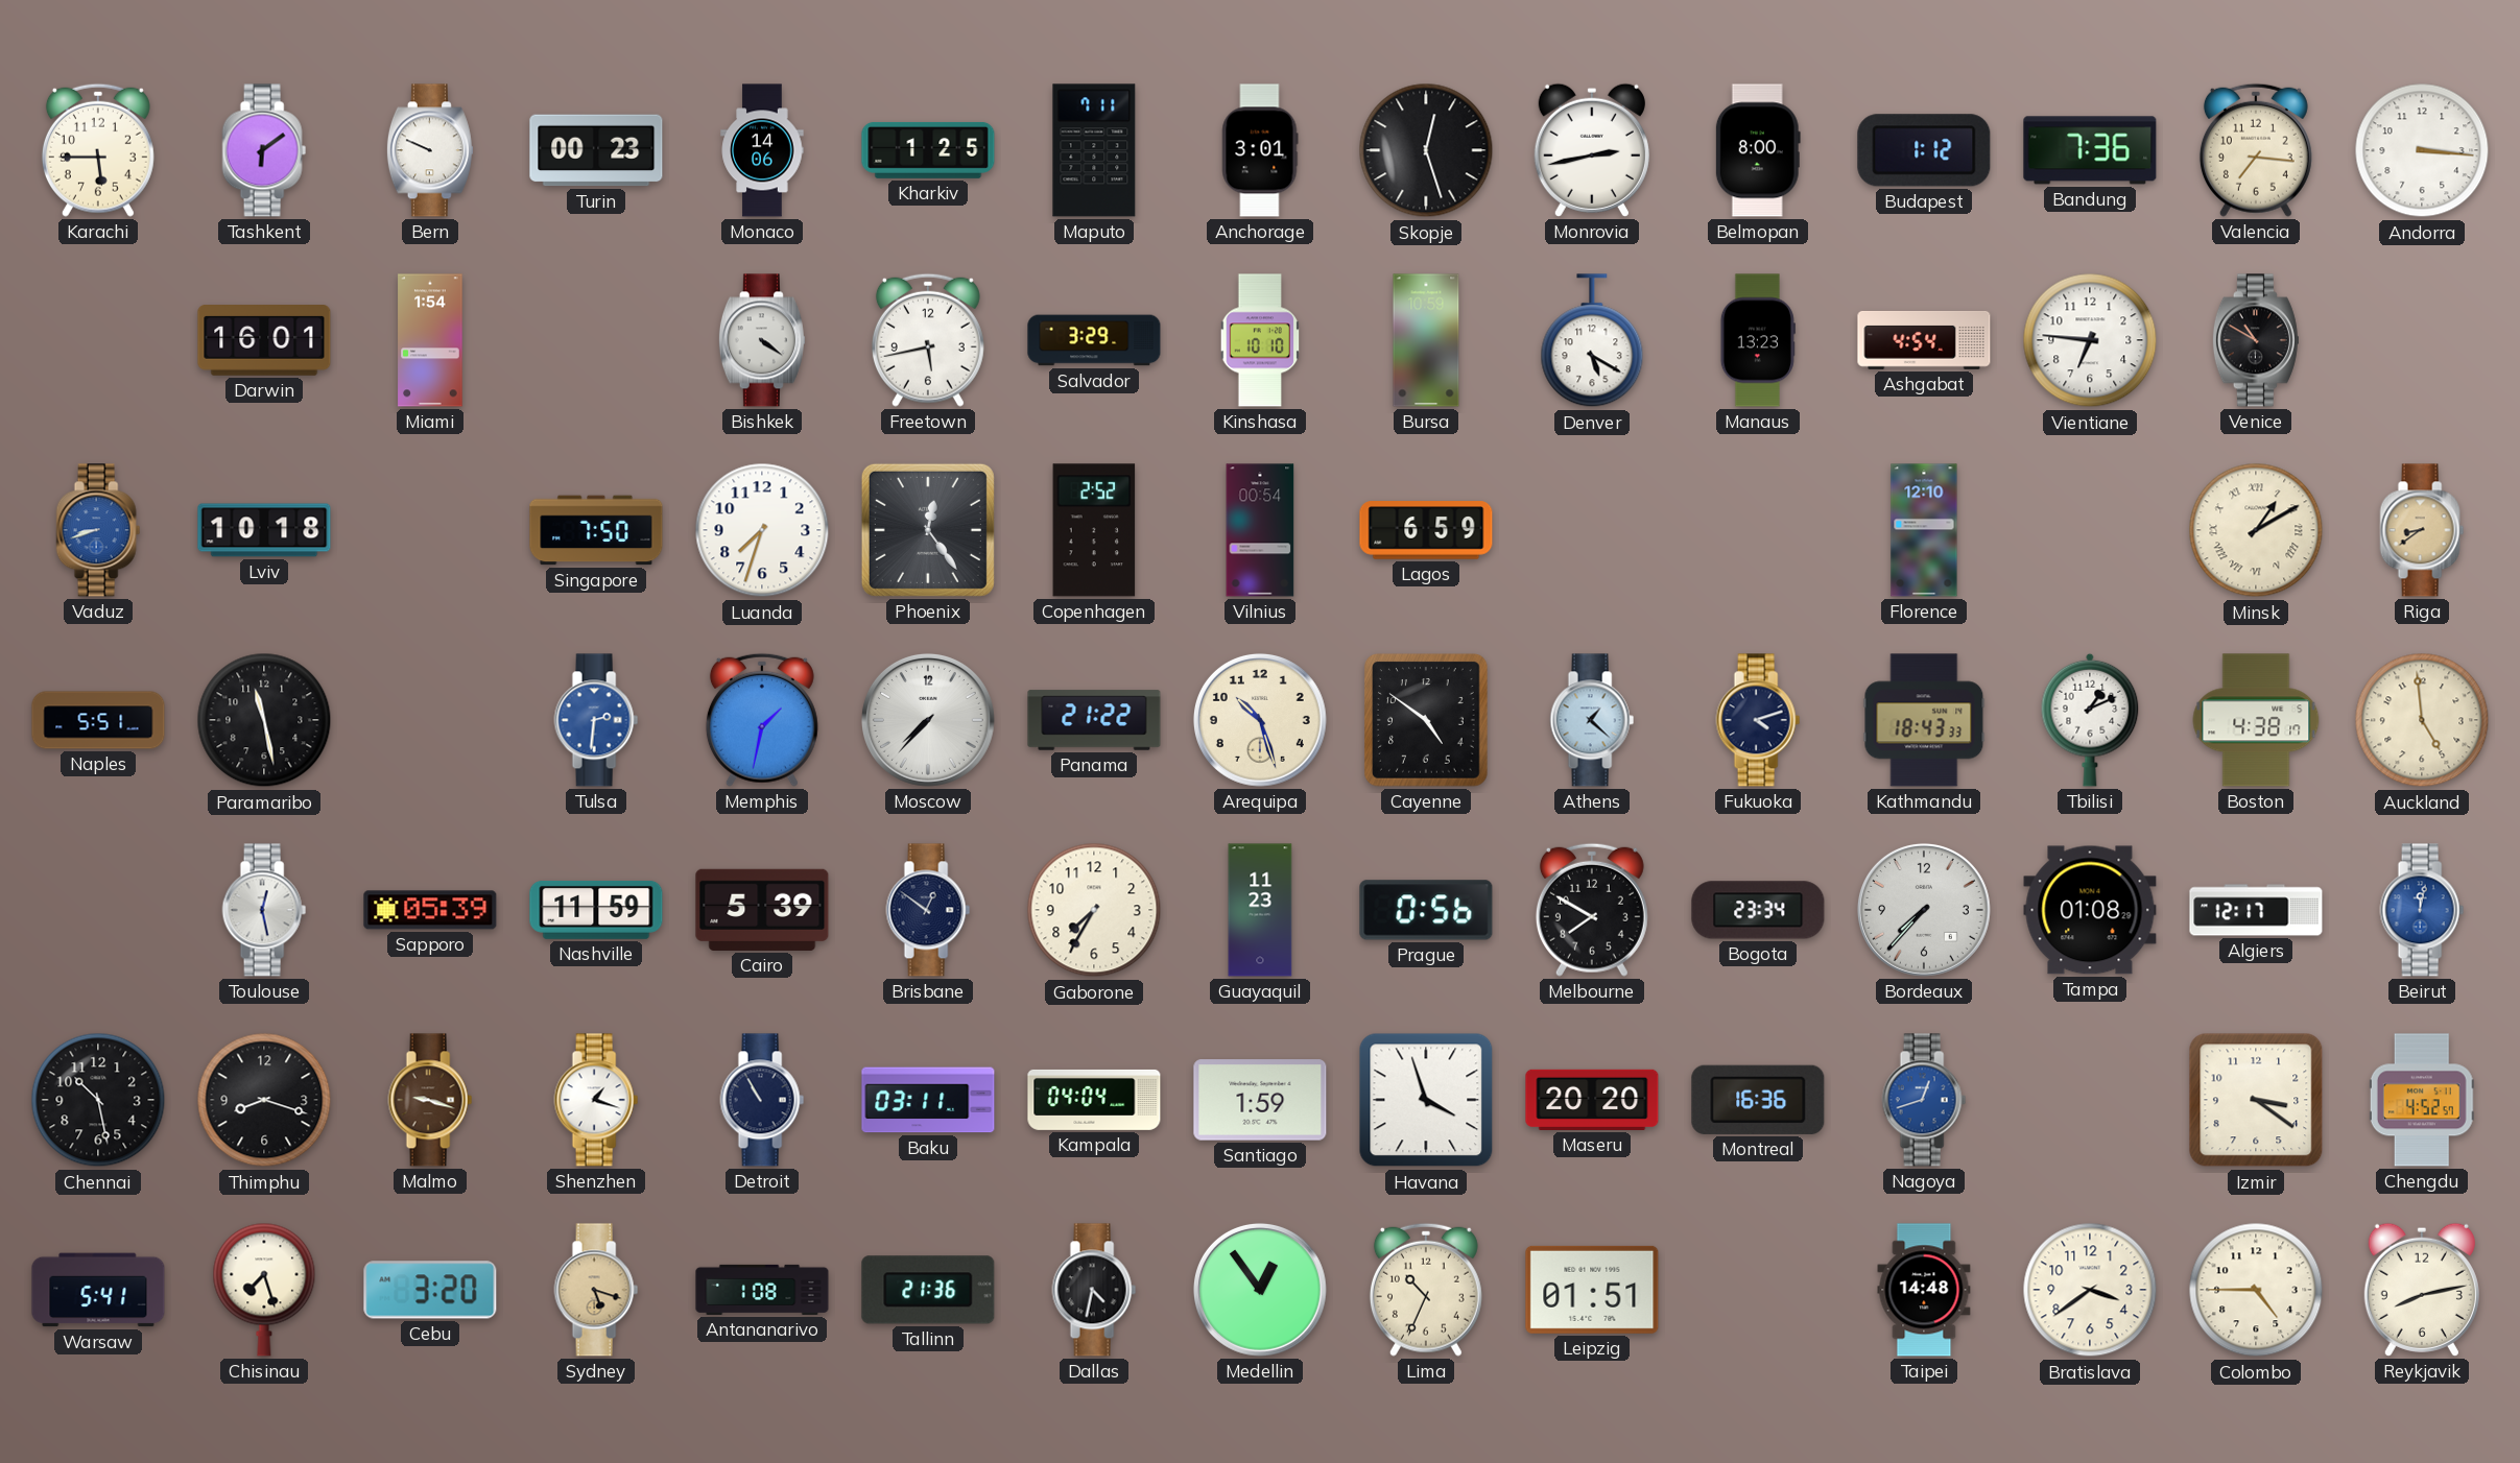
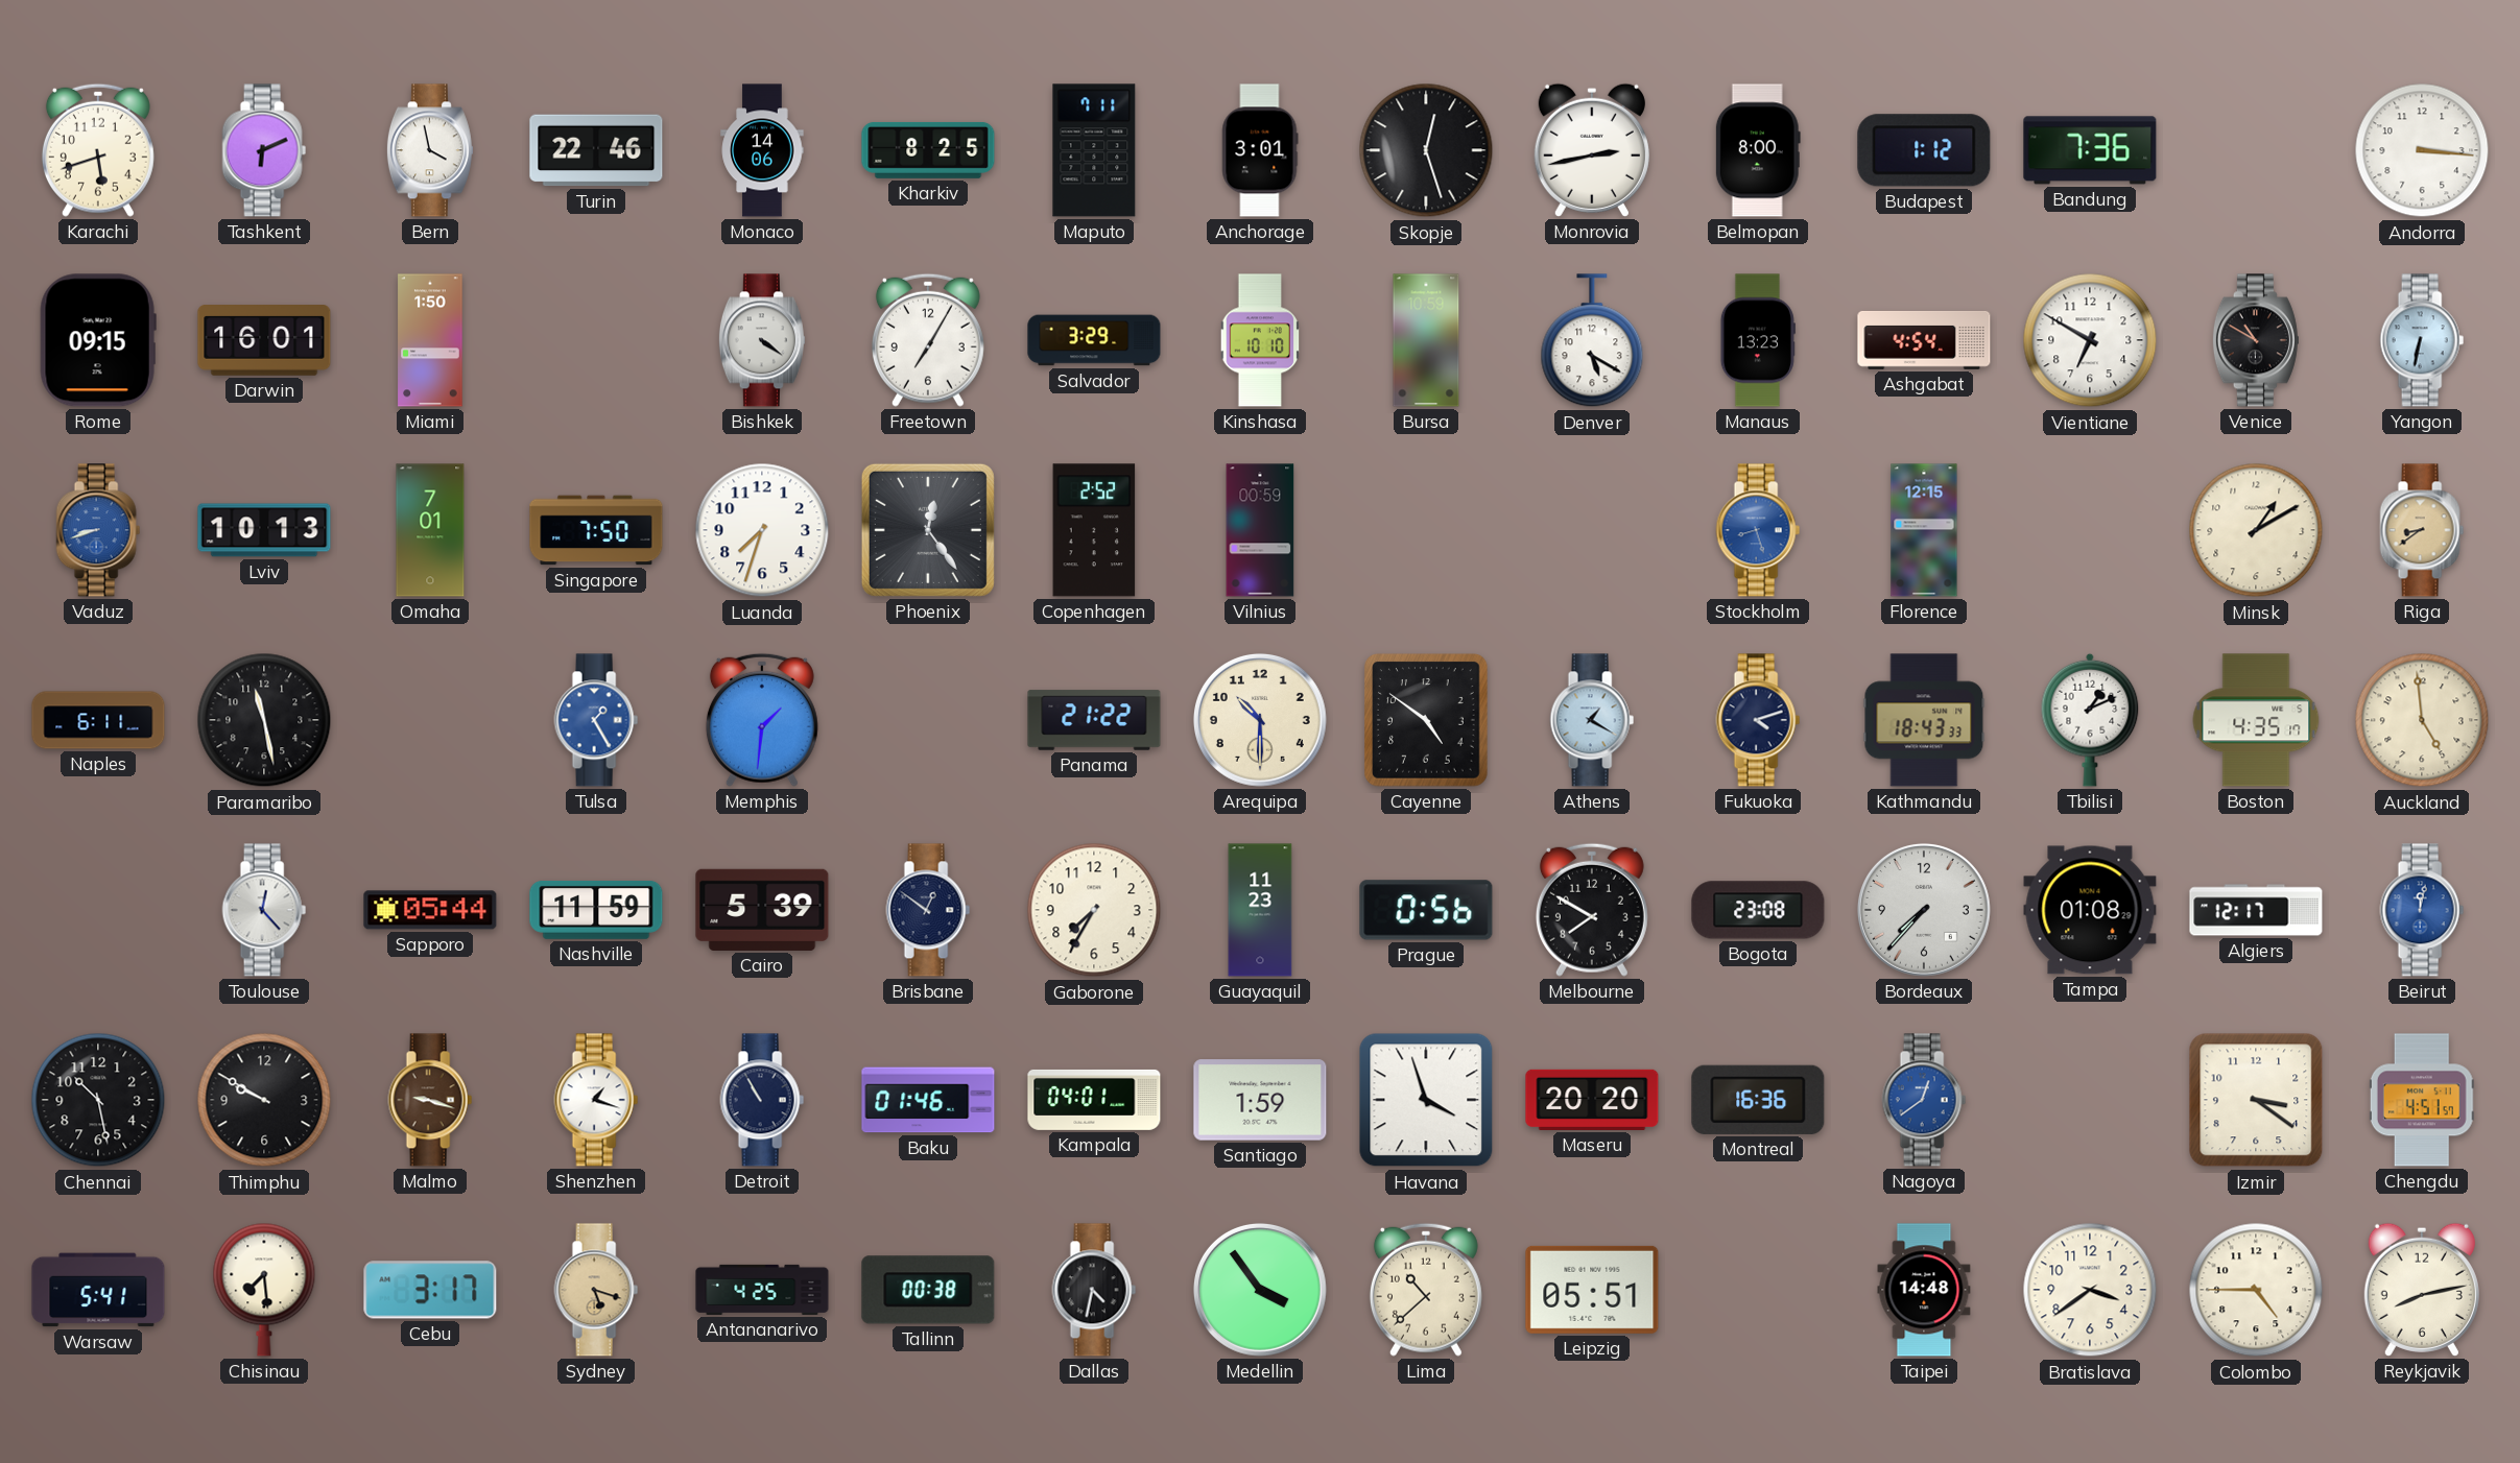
Karachi: 5:45 -> 5:42 (98, 150)
Tashkent: 6:09 -> 6:11 (264, 150)
Bern: 9:49 -> 3:58 (430, 150)
Turin: 00:23 -> 22:46 (596, 150)
Kharkiv: 1:25 -> 8:25 (928, 150)
Valencia: 7:16 -> none (2256, 150)
Rome: none -> 09:15 (98, 340)
Miami: 1:54 -> 1:50 (430, 340)
Freetown: 5:43 -> 7:05 (928, 340)
Vientiane: 6:46 -> 6:50 (2090, 340)
Yangon: none -> 6:32 (2422, 340)
Lviv: 10:18 -> 10:13 (264, 530)
Omaha: none -> 7:01 (430, 530)
Vilnius: 00:54 -> 00:59 (1260, 530)
Lagos: 6:59 -> none (1426, 530)
Stockholm: none -> 8:27 (1758, 530)
Florence: 12:10 -> 12:15 (1924, 530)
Minsk numerals: Roman -> Arabic (2256, 530)
Naples: 5:51 -> 6:11 (98, 720)
Tulsa: 2:31 -> 1:25 (596, 720)
Memphis: 1:32 -> 1:31 (762, 720)
Moscow: 7:37 -> none (928, 720)
Arequipa: 10:27 -> 10:30 (1260, 720)
Athens: 1:22 -> 1:20 (1592, 720)
Boston: 4:38 -> 4:35 (2256, 720)
Toulouse: 12:28 -> 12:23 (264, 910)
Sapporo: 05:39 -> 05:44 (430, 910)
Bogota: 23:34 -> 23:08 (1758, 910)
Thimphu: 8:18 -> 9:50 (264, 1100)
Baku: 03:11 -> 01:46 (928, 1100)
Kampala: 04:04 -> 04:01 (1094, 1100)
Nagoya: 12:42 -> 12:39 (1924, 1100)
Chengdu: 4:52 -> 4:51 (2422, 1100)
Chisinau: 7:27 -> 7:29 (264, 1290)
Cebu: 3:20 -> 3:17 (430, 1290)
Antananarivo: 1:08 -> 4:25 (762, 1290)
Tallinn: 21:36 -> 00:38 (928, 1290)
Medellin: 12:54 -> 3:54 (1260, 1290)
Lima: 10:34 -> 10:38 (1426, 1290)
Leipzig: 01:51 -> 05:51 (1592, 1290)
